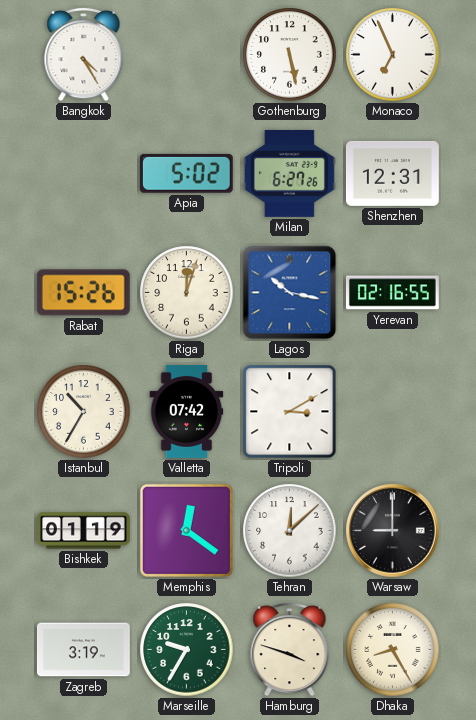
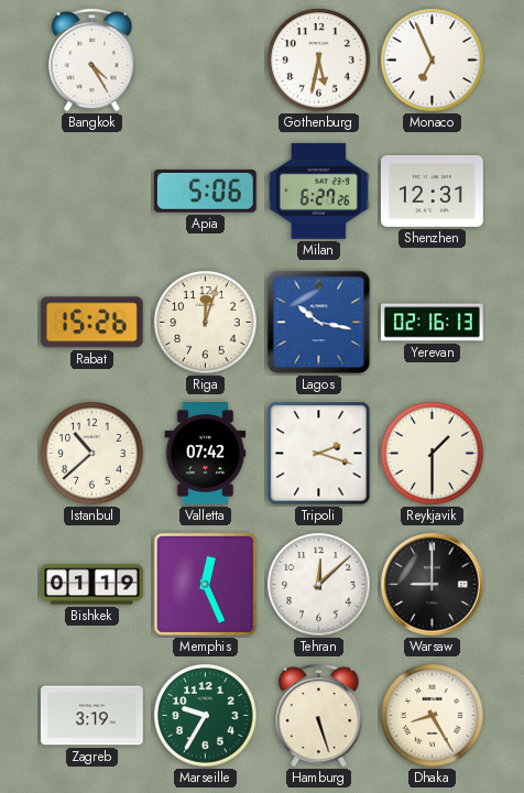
Gothenburg: 5:28 -> 5:32 (319, 61)
Apia: 5:02 -> 5:06 (205, 191)
Yerevan: 02:16:55 -> 02:16:13 (432, 323)
Istanbul: 10:35 -> 10:38 (92, 454)
Tripoli: 3:10 -> 2:18 (319, 454)
Reykjavik: none -> 1:30 (433, 454)
Memphis: 12:21 -> 12:26 (205, 584)
Hamburg: 3:48 -> 5:27 (319, 715)
